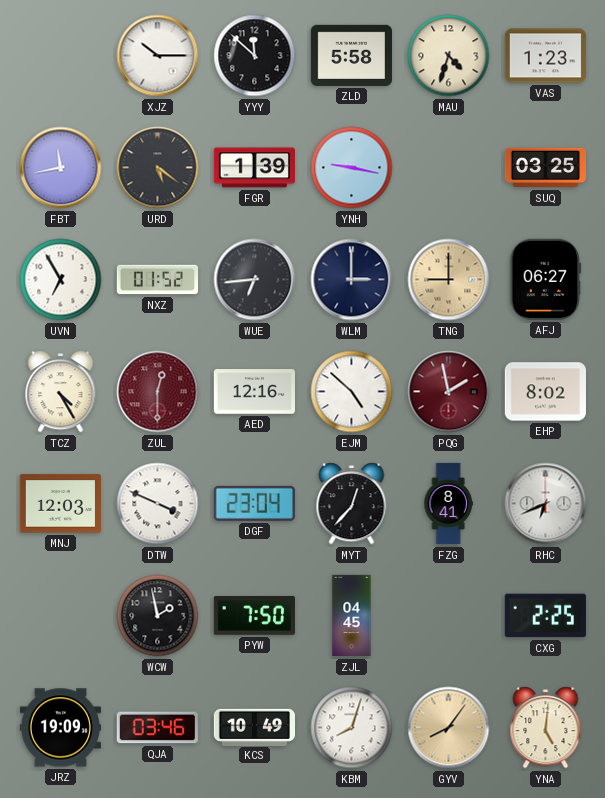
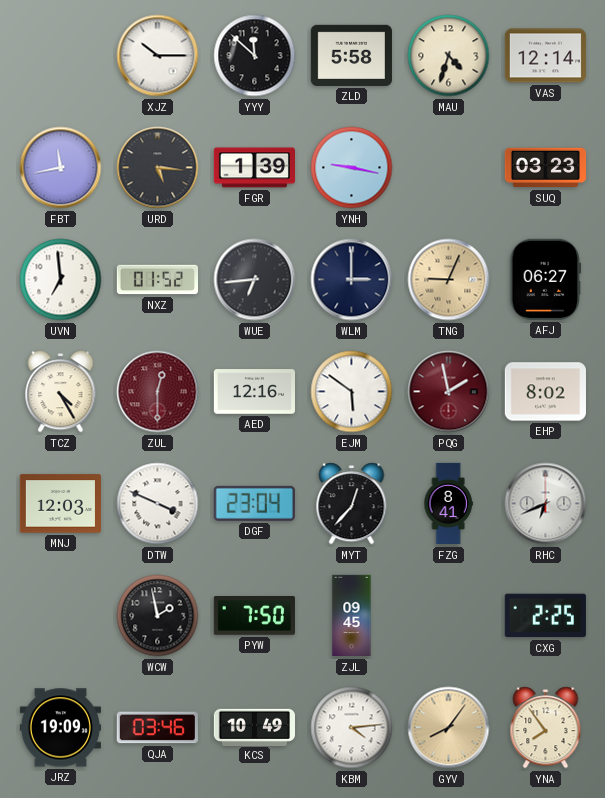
VAS: 1:23 -> 12:14 (545, 56)
URD: 5:21 -> 5:16 (158, 168)
SUQ: 03:25 -> 03:23 (545, 168)
UVN: 6:55 -> 6:59 (61, 280)
TNG: 9:00 -> 9:04 (449, 280)
EJM: 4:52 -> 5:51 (352, 392)
ZJL: 04:45 -> 09:45 (352, 616)
KBM: 8:03 -> 4:14 (352, 728)
YNA: 5:01 -> 7:54 (546, 728)
